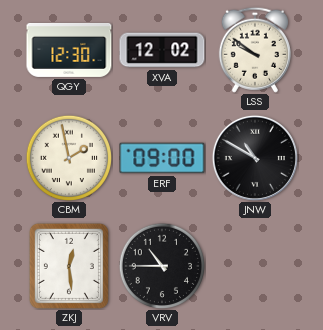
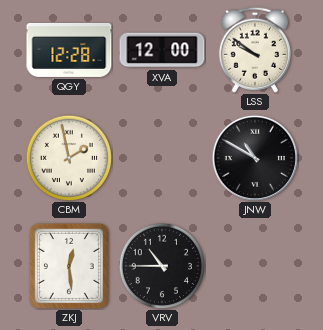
QGY: 12:30 -> 12:28 (69, 50)
XVA: 12:02 -> 12:00 (162, 50)
ERF: 09:00 -> none (162, 158)
